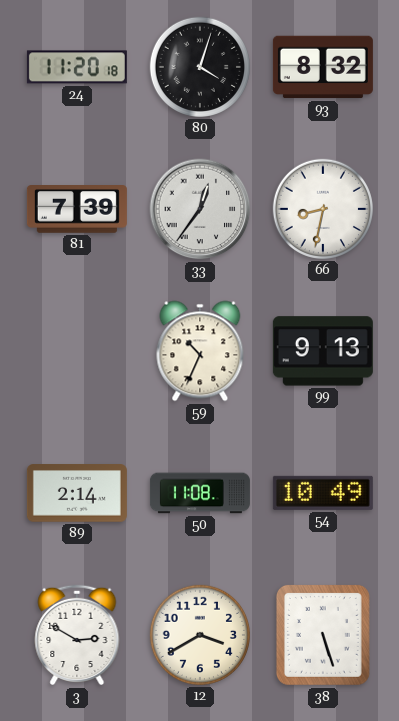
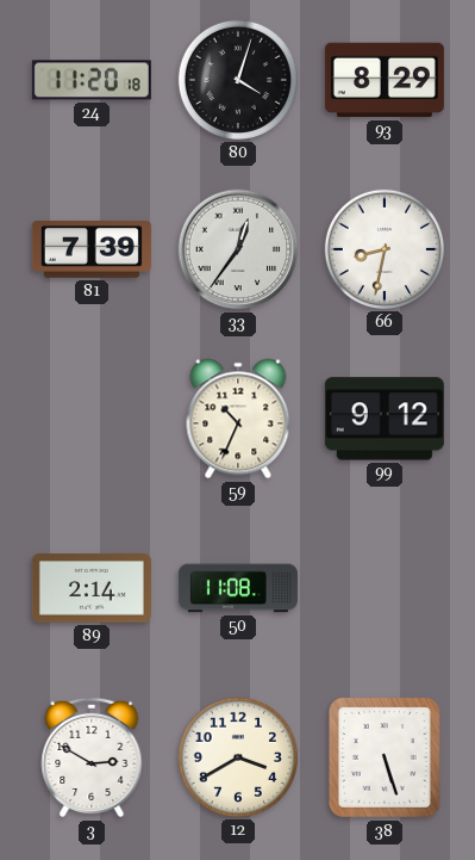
93: 8:32 -> 8:29 (385, 80)
99: 9:13 -> 9:12 (385, 419)
54: 10:49 -> none (323, 493)
